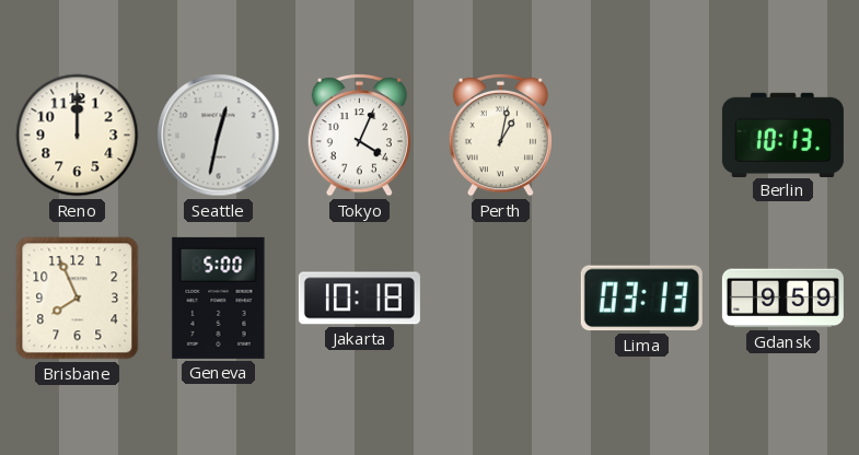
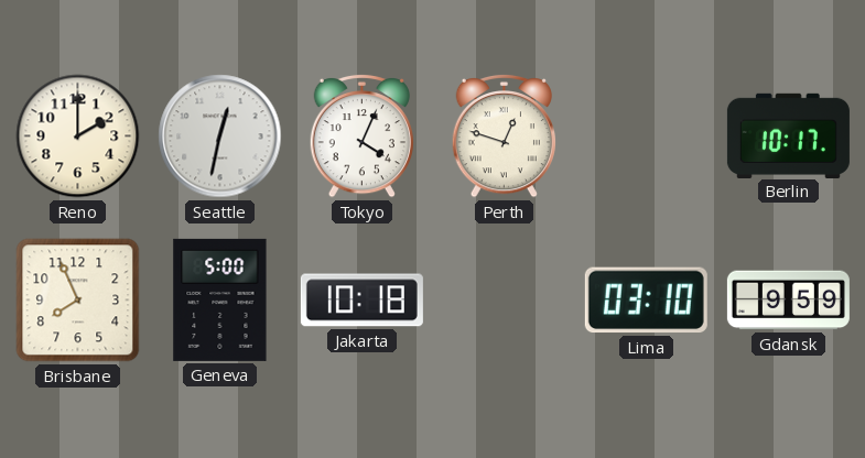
Reno: 12:00 -> 2:00 (78, 137)
Perth: 1:02 -> 12:48 (504, 135)
Berlin: 10:13 -> 10:17 (788, 135)
Lima: 03:13 -> 03:10 (646, 301)
